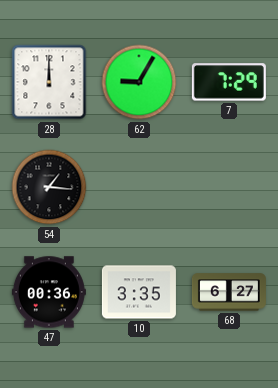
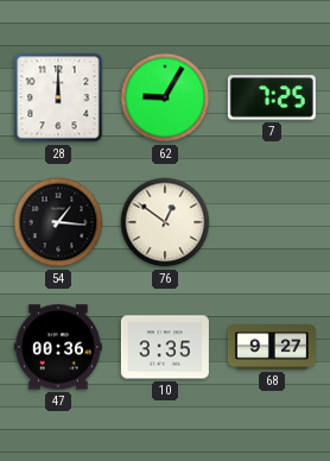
7: 7:29 -> 7:25 (272, 97)
76: none -> 12:51 (165, 222)
68: 6:27 -> 9:27 (272, 347)
